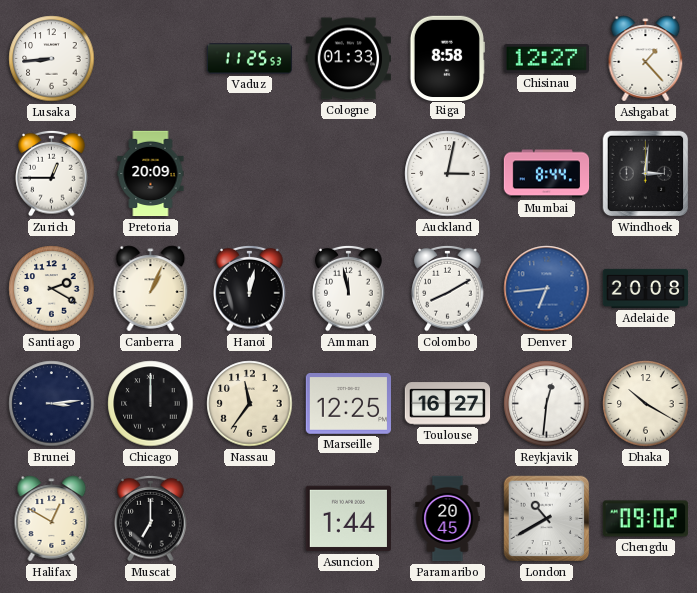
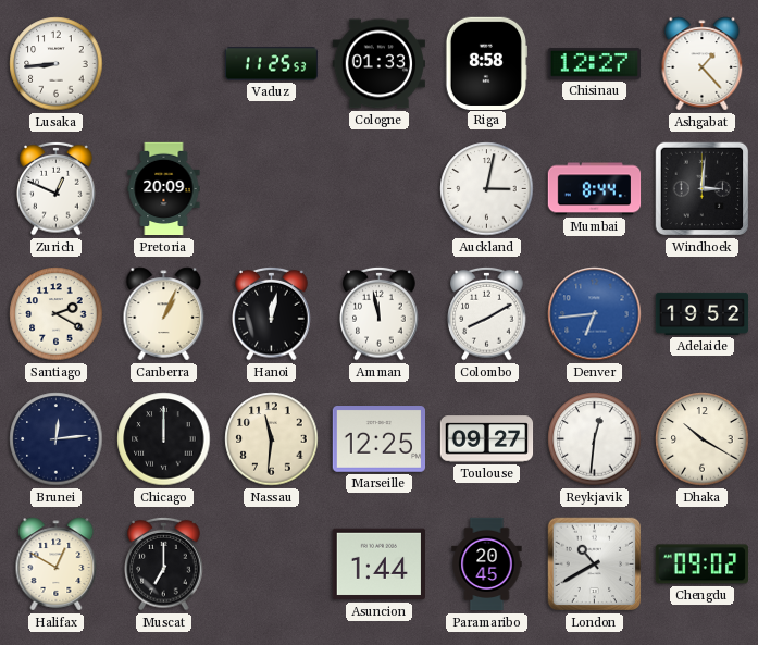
Zurich: 12:45 -> 12:49 (57, 188)
Adelaide: 20:08 -> 19:52 (703, 313)
Brunei: 3:14 -> 12:14 (57, 439)
Nassau: 11:36 -> 11:31 (272, 439)
Toulouse: 16:27 -> 09:27 (487, 439)
